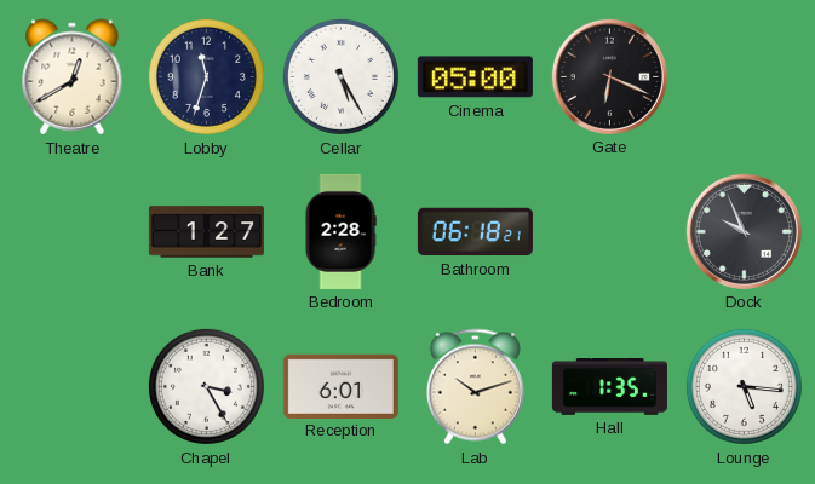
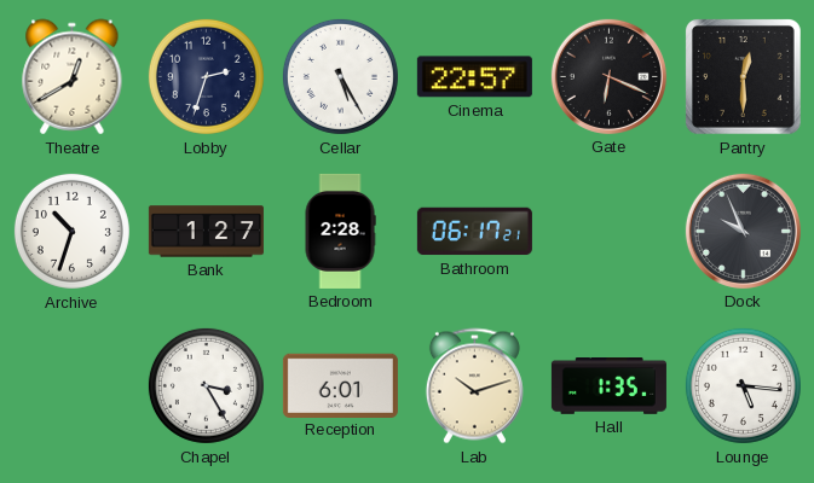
Lobby: 11:33 -> 2:33 (206, 76)
Cinema: 05:00 -> 22:57 (474, 77)
Pantry: none -> 12:30 (743, 76)
Archive: none -> 10:33 (71, 231)
Bathroom: 06:18 -> 06:17 (474, 232)
